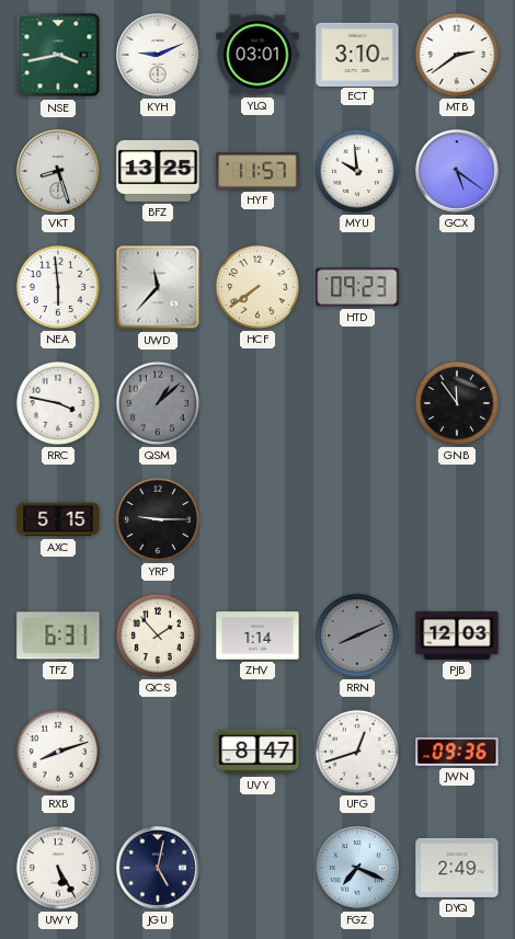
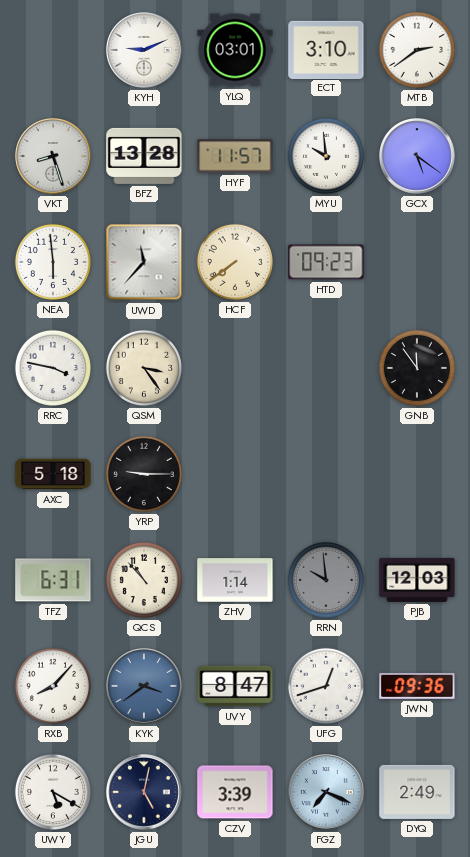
NSE: 3:43 -> none (58, 55)
BFZ: 13:25 -> 13:28 (144, 156)
QSM: 1:08 -> 3:24 (144, 368)
QSM dial: grey -> cream (144, 368)
AXC: 5:15 -> 5:18 (53, 474)
QCS: 1:53 -> 10:53 (144, 580)
RRN: 8:11 -> 9:59 (326, 580)
RXB: 8:12 -> 8:07 (53, 686)
KYK: none -> 3:39 (145, 687)
UWY: 5:25 -> 5:20 (53, 792)
CZV: none -> 3:39 (235, 792)
